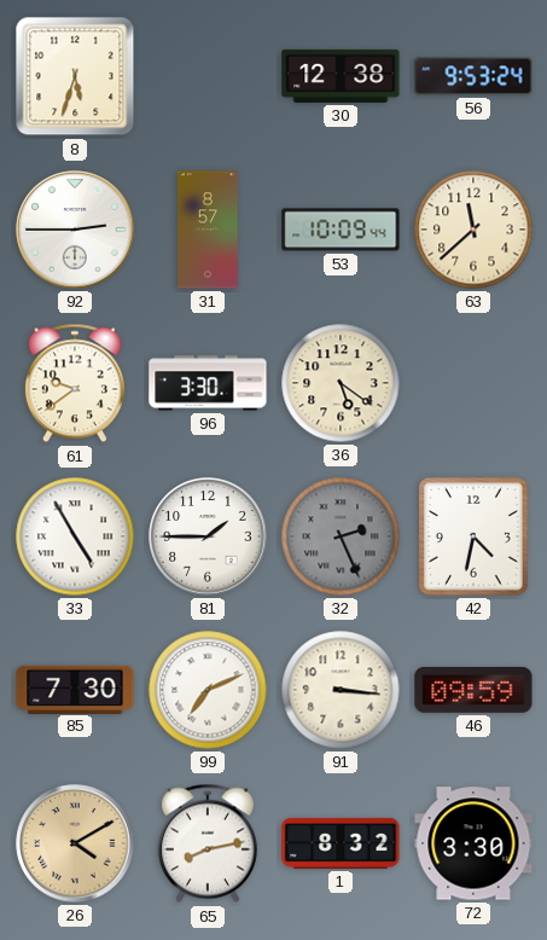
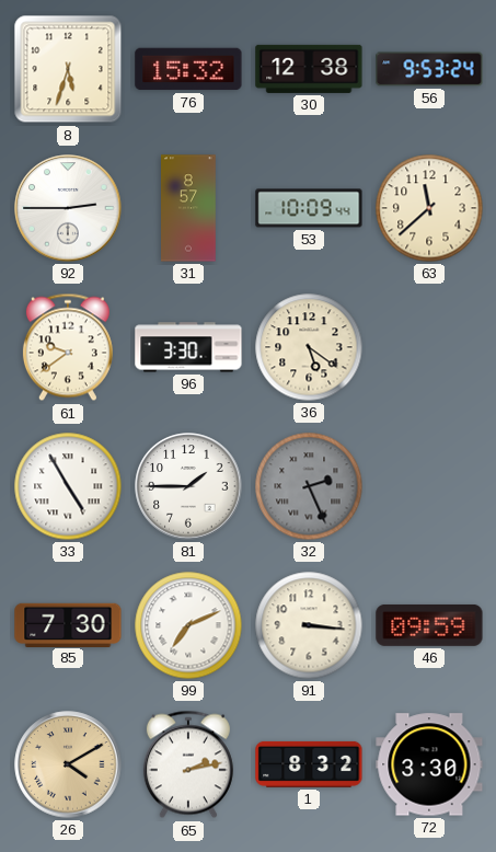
76: none -> 15:32 (188, 69)
42: 4:32 -> none (473, 536)
65: 8:13 -> 2:13 (188, 764)
